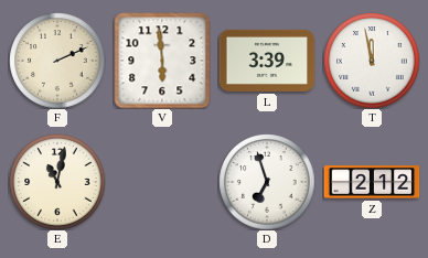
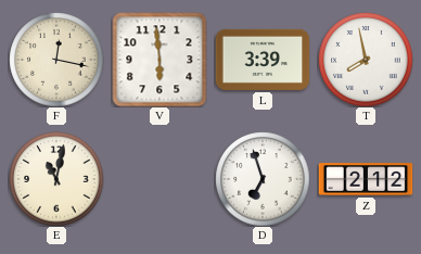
F: 2:11 -> 12:17 (56, 60)
T: 11:58 -> 7:58 (366, 60)
